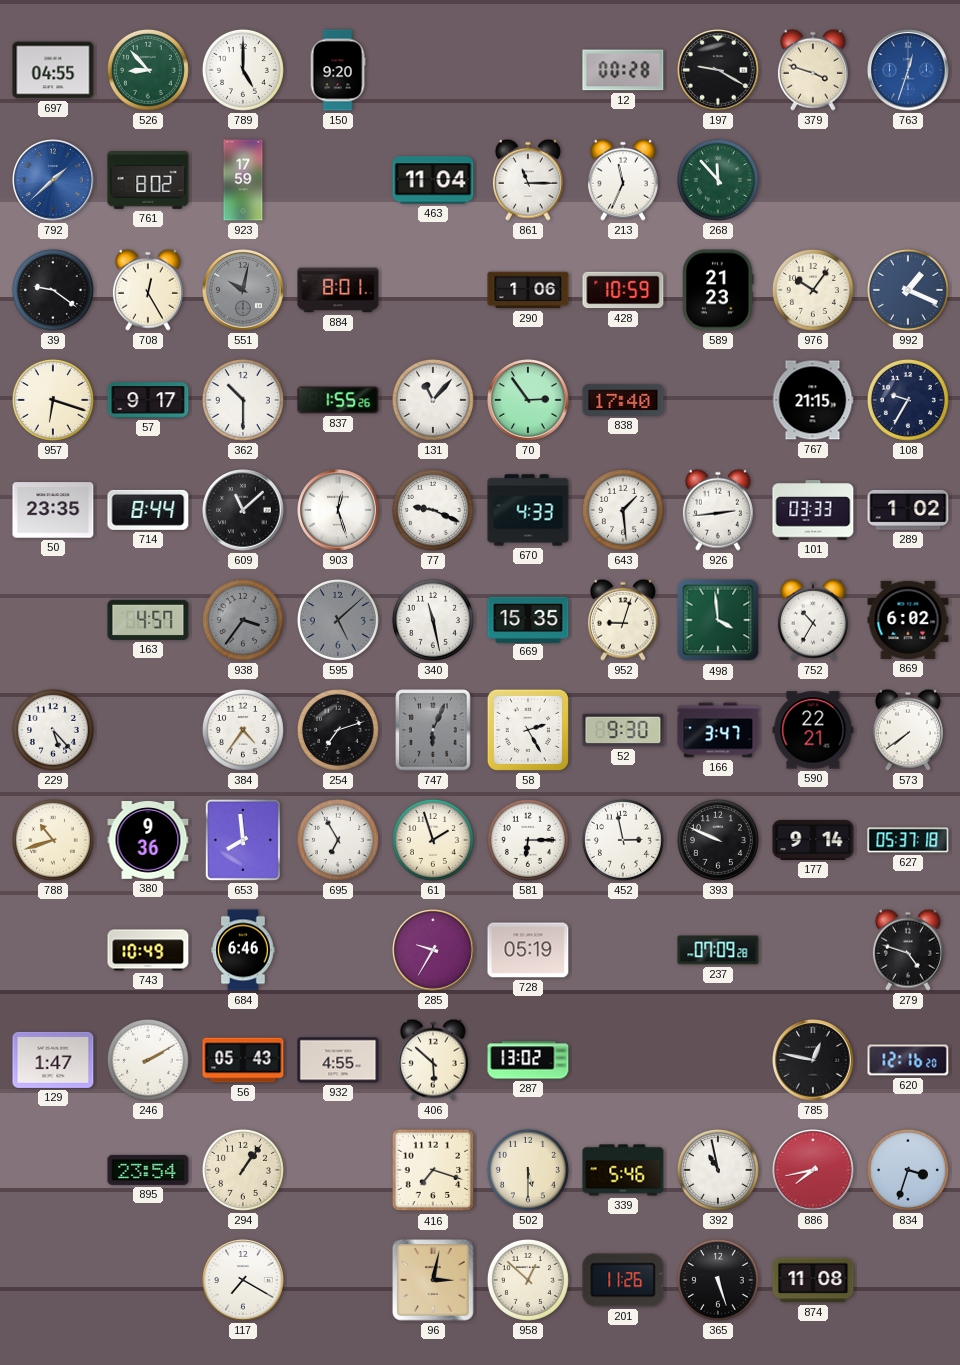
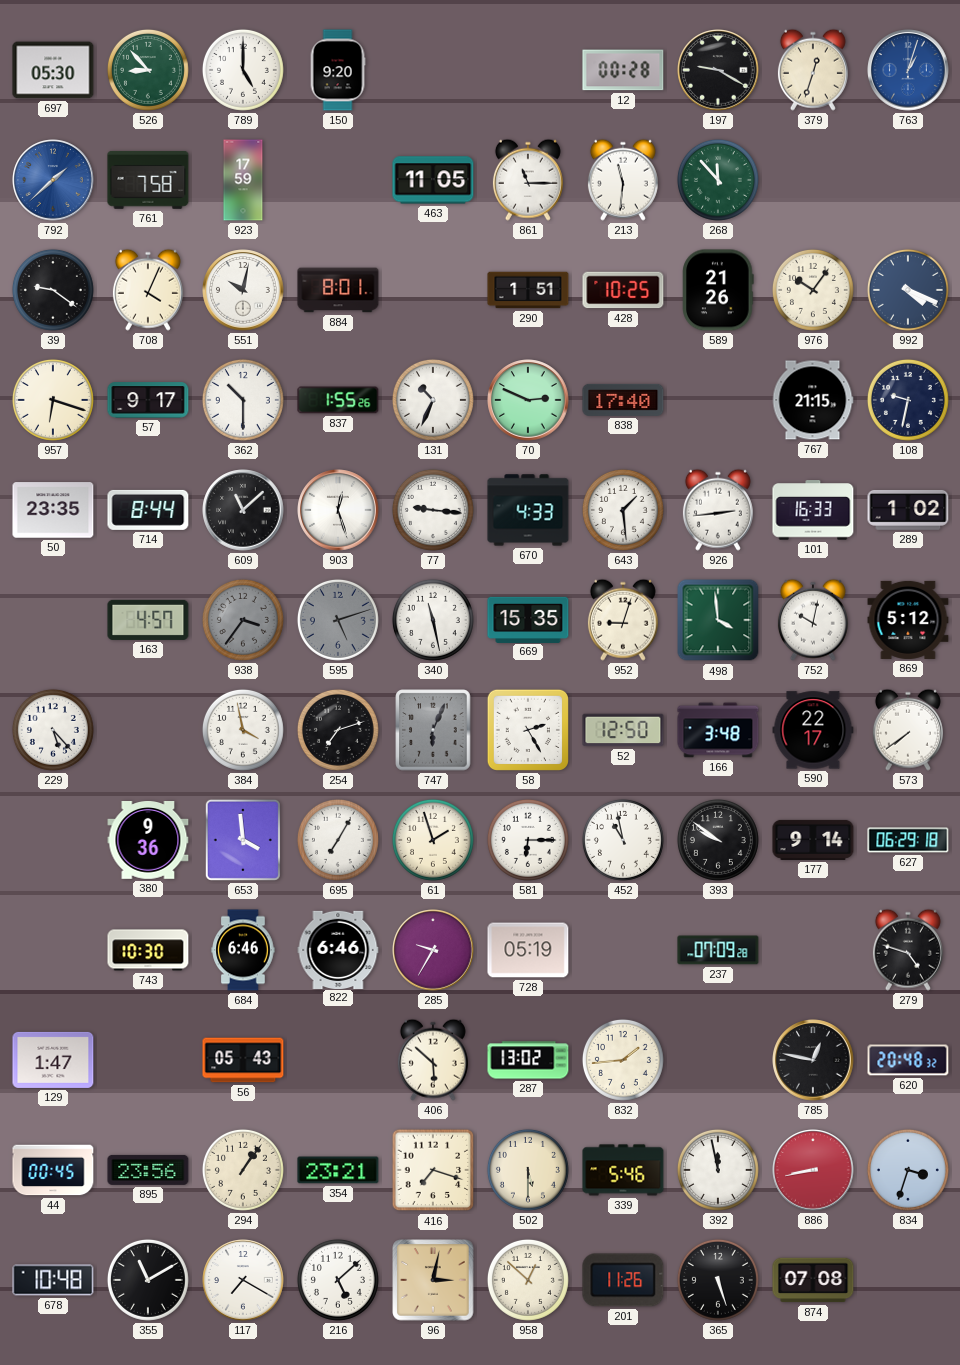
697: 04:55 -> 05:30 (53, 70)
379: 3:48 -> 12:33 (813, 70)
763: 12:33 -> 1:03 (908, 70)
761: 8:02 -> 7:58 (148, 180)
463: 11:04 -> 11:05 (433, 180)
213: 11:34 -> 11:31 (623, 180)
708: 12:25 -> 4:04 (148, 290)
551 dial: grey -> white (243, 290)
290: 1:06 -> 1:51 (528, 290)
428: 10:59 -> 10:25 (623, 290)
589: 21:23 -> 21:26 (718, 290)
992: 1:19 -> 4:19 (908, 290)
131: 11:07 -> 10:34 (433, 400)
70: 2:54 -> 2:49 (528, 400)
108: 9:35 -> 9:32 (908, 400)
77: 9:19 -> 9:16 (433, 510)
101: 03:33 -> 16:33 (813, 510)
595: 5:08 -> 5:12 (338, 620)
752: 10:35 -> 10:02 (813, 620)
869: 6:02 -> 5:12 (908, 620)
384: 4:36 -> 3:58 (243, 730)
52: 9:30 -> 12:50 (623, 730)
166: 3:47 -> 3:48 (718, 730)
590: 22:21 -> 22:17 (813, 730)
788: 10:42 -> none (53, 840)
653: 7:59 -> 3:59 (243, 840)
695: 6:55 -> 7:05 (338, 840)
452: 2:58 -> 10:58 (623, 840)
393: 9:49 -> 9:51 (718, 840)
627: 05:37 -> 06:29 (908, 840)
743: 10:49 -> 10:30 (148, 950)
822: none -> 6:46 (338, 949)
246: 2:10 -> none (148, 1060)
932: 4:55 -> none (338, 1060)
832: none -> 1:44 (623, 1060)
620: 12:16 -> 20:48 (908, 1060)
44: none -> 00:45 (53, 1170)
895: 23:54 -> 23:56 (148, 1170)
354: none -> 23:21 (338, 1170)
392: 10:58 -> 11:58 (718, 1170)
886: 7:43 -> 8:43 (813, 1170)
678: none -> 10:48 (53, 1280)
355: none -> 11:10 (148, 1280)
216: none -> 5:08 (338, 1280)
874: 11:08 -> 07:08 (813, 1280)
